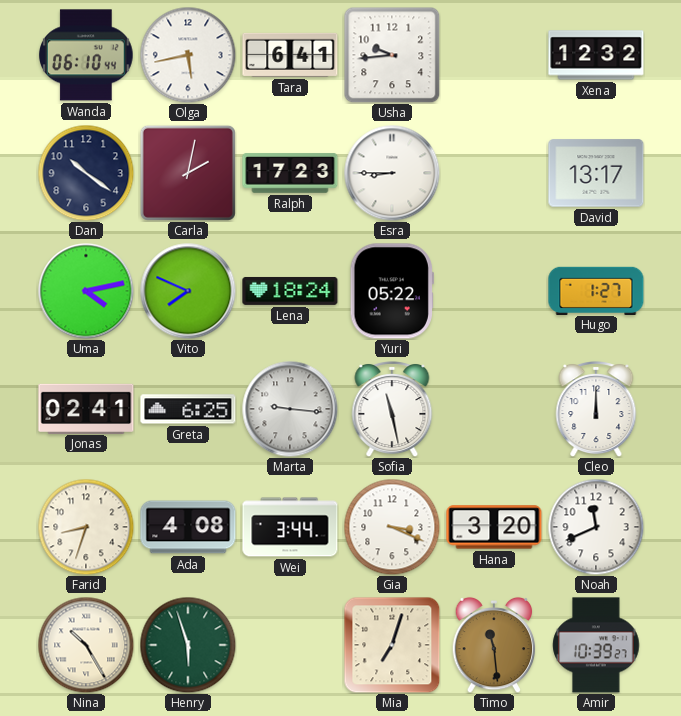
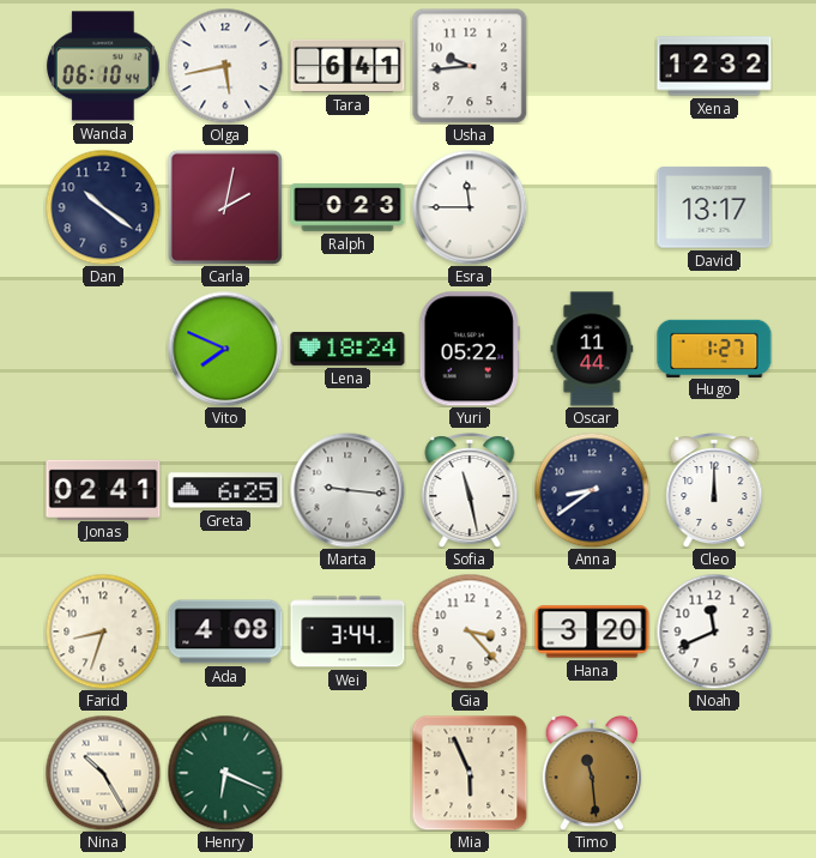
Ralph: 17:23 -> 0:23 (347, 207)
Esra: 8:45 -> 11:45 (470, 207)
Uma: 4:13 -> none (86, 291)
Oscar: none -> 11:44 (592, 349)
Anna: none -> 8:39 (592, 490)
Gia: 3:19 -> 3:23 (470, 632)
Henry: 5:57 -> 6:19 (225, 773)
Mia: 7:03 -> 5:56 (470, 773)
Amir: 10:39 -> none (596, 645)
